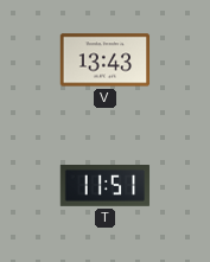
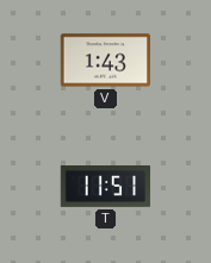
V: 13:43 -> 1:43 (106, 61)
